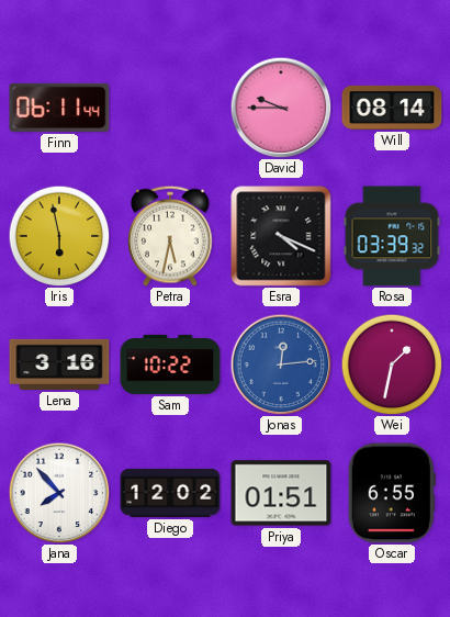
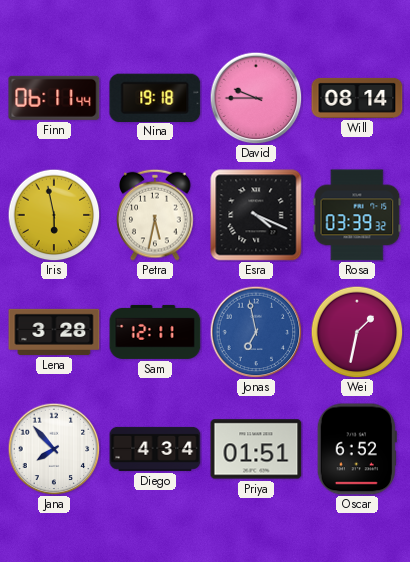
Nina: none -> 19:18 (155, 97)
Lena: 3:16 -> 3:28 (54, 332)
Sam: 10:22 -> 12:11 (155, 332)
Jonas: 12:14 -> 6:58 (256, 332)
Diego: 12:02 -> 4:34 (155, 449)
Oscar: 6:55 -> 6:52 (357, 449)
